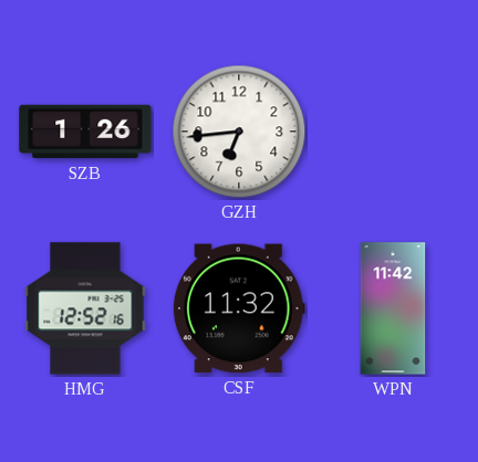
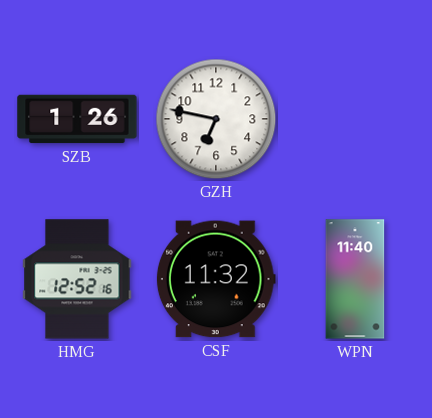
GZH: 6:44 -> 6:47 (216, 119)
WPN: 11:42 -> 11:40 (355, 279)
